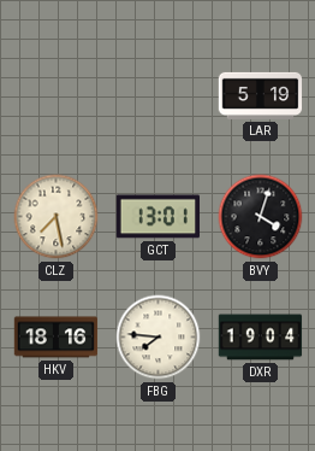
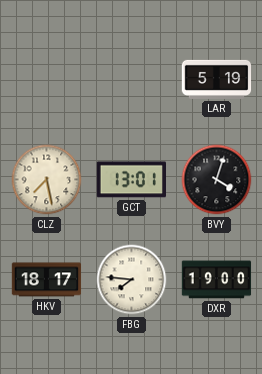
HKV: 18:16 -> 18:17 (47, 280)
DXR: 19:04 -> 19:00 (217, 280)
